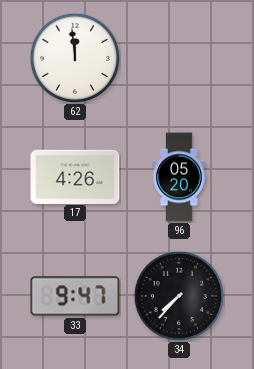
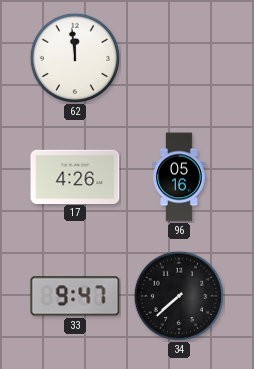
96: 05:20 -> 05:16 (179, 177)
34: 7:37 -> 7:38 (179, 296)
